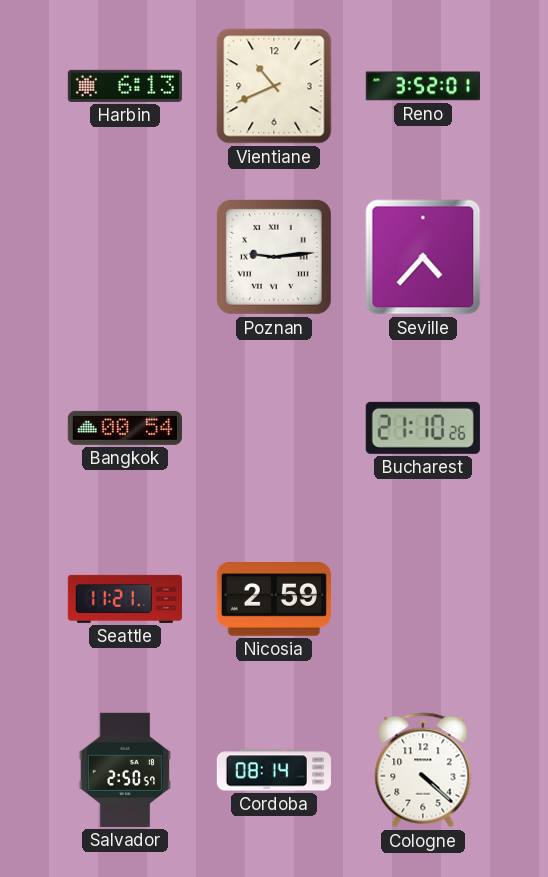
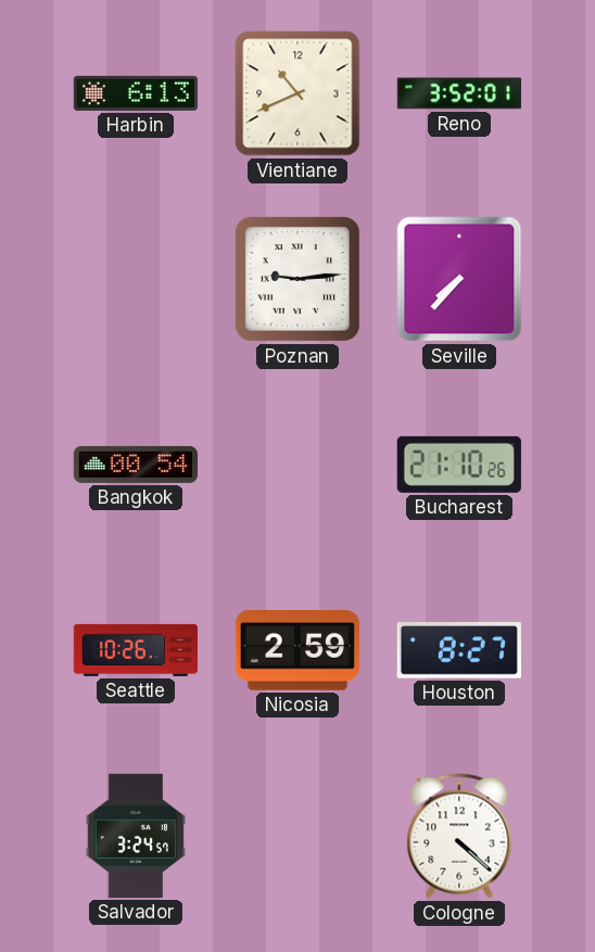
Seville: 4:37 -> 7:37 (459, 279)
Seattle: 11:21 -> 10:26 (136, 650)
Houston: none -> 8:27 (459, 651)
Salvador: 2:50 -> 3:24 (136, 836)
Cordoba: 08:14 -> none (274, 770)
